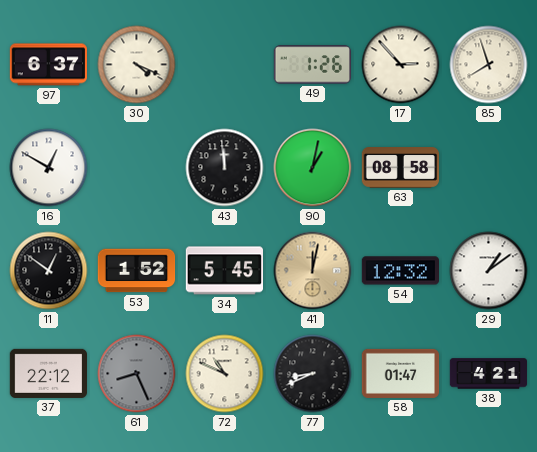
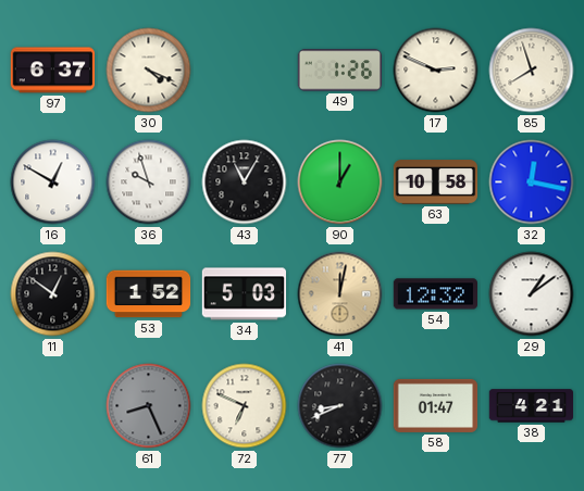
17: 2:53 -> 2:49 (436, 71)
36: none -> 9:57 (149, 182)
43: 11:59 -> 11:05 (245, 182)
90: 1:02 -> 1:00 (340, 182)
63: 08:58 -> 10:58 (436, 182)
32: none -> 12:17 (532, 182)
34: 5:45 -> 5:03 (244, 294)
37: 22:12 -> none (48, 373)
72: 10:49 -> 6:49 (245, 406)
